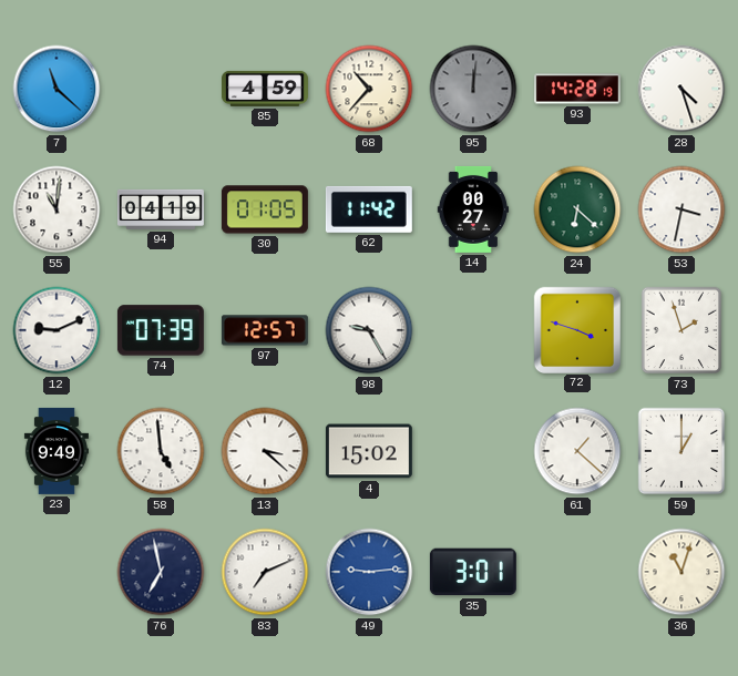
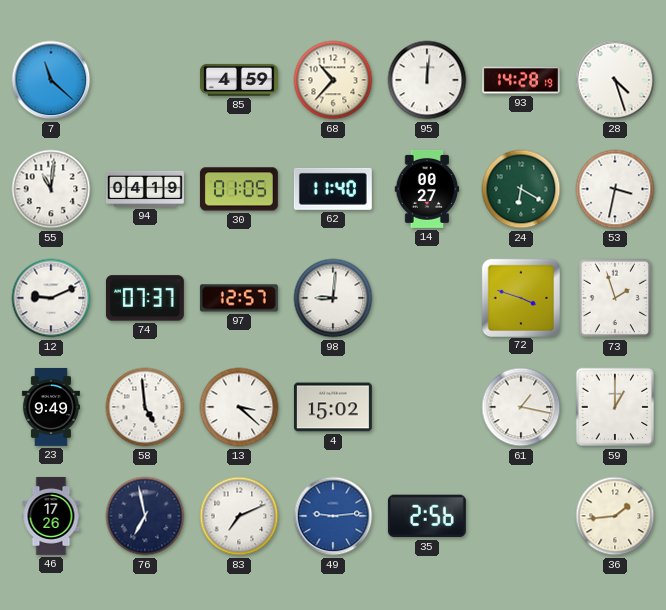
95 dial: grey -> white (427, 80)
62: 11:42 -> 11:40 (333, 189)
24: 6:22 -> 6:20 (521, 189)
74: 07:39 -> 07:37 (145, 298)
98: 9:25 -> 9:01 (333, 298)
61: 1:22 -> 1:17 (521, 407)
46: none -> 17:26 (51, 516)
35: 3:01 -> 2:56 (427, 516)
36: 11:03 -> 1:44 (615, 516)
